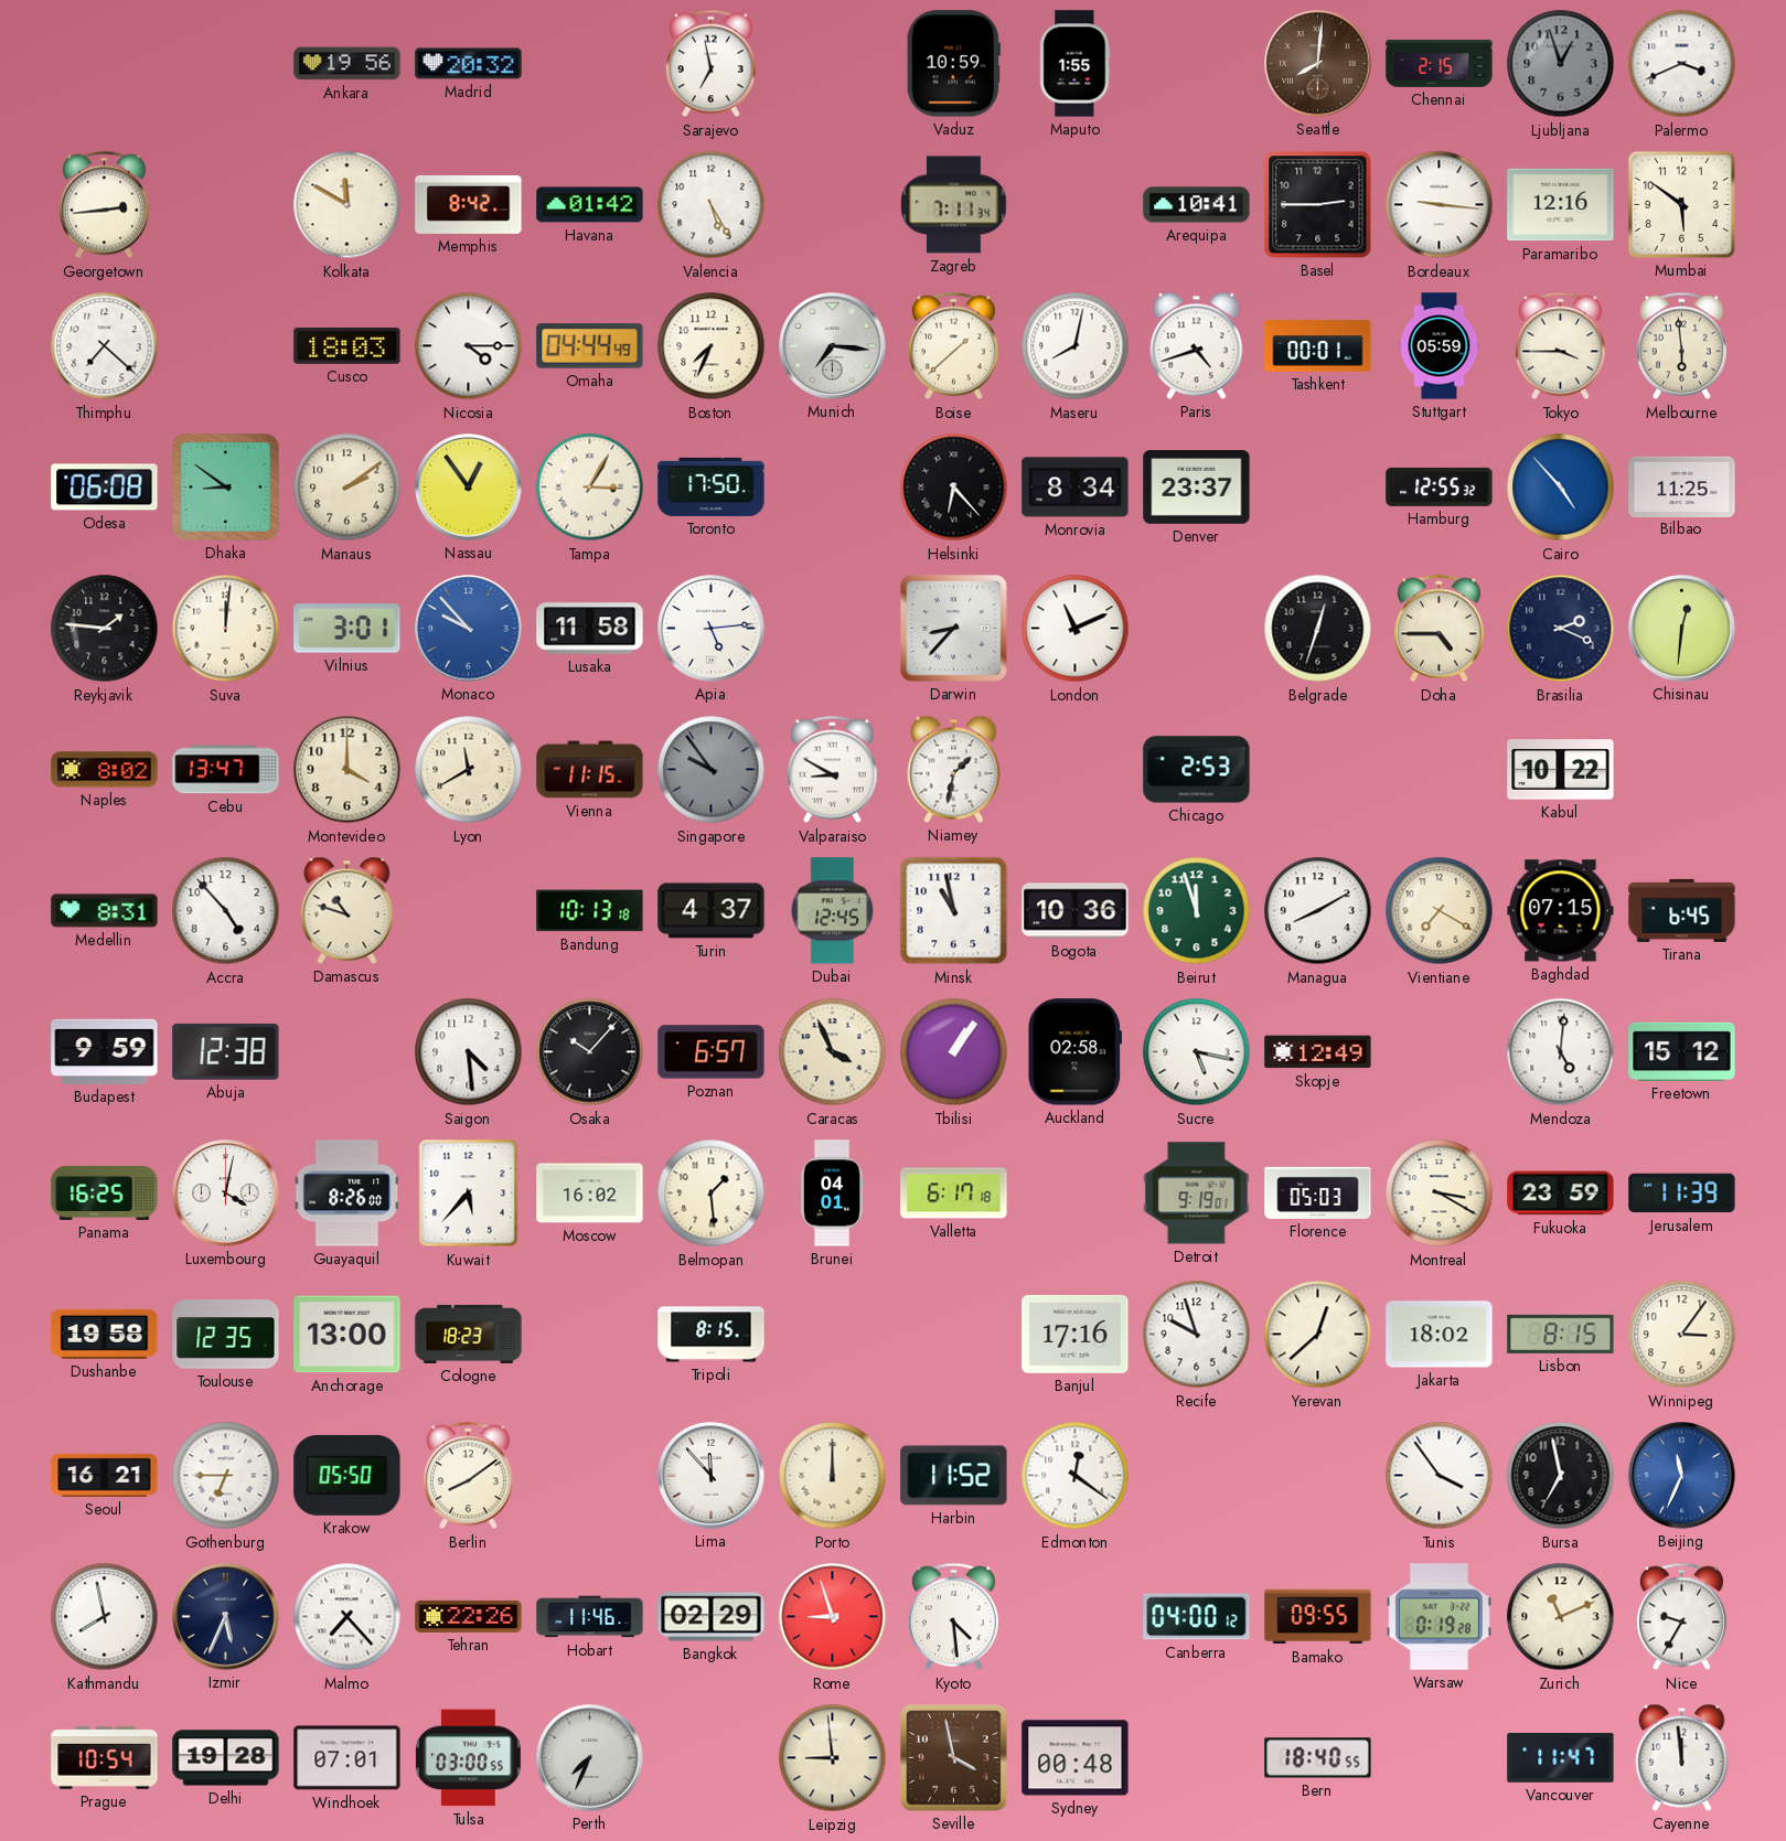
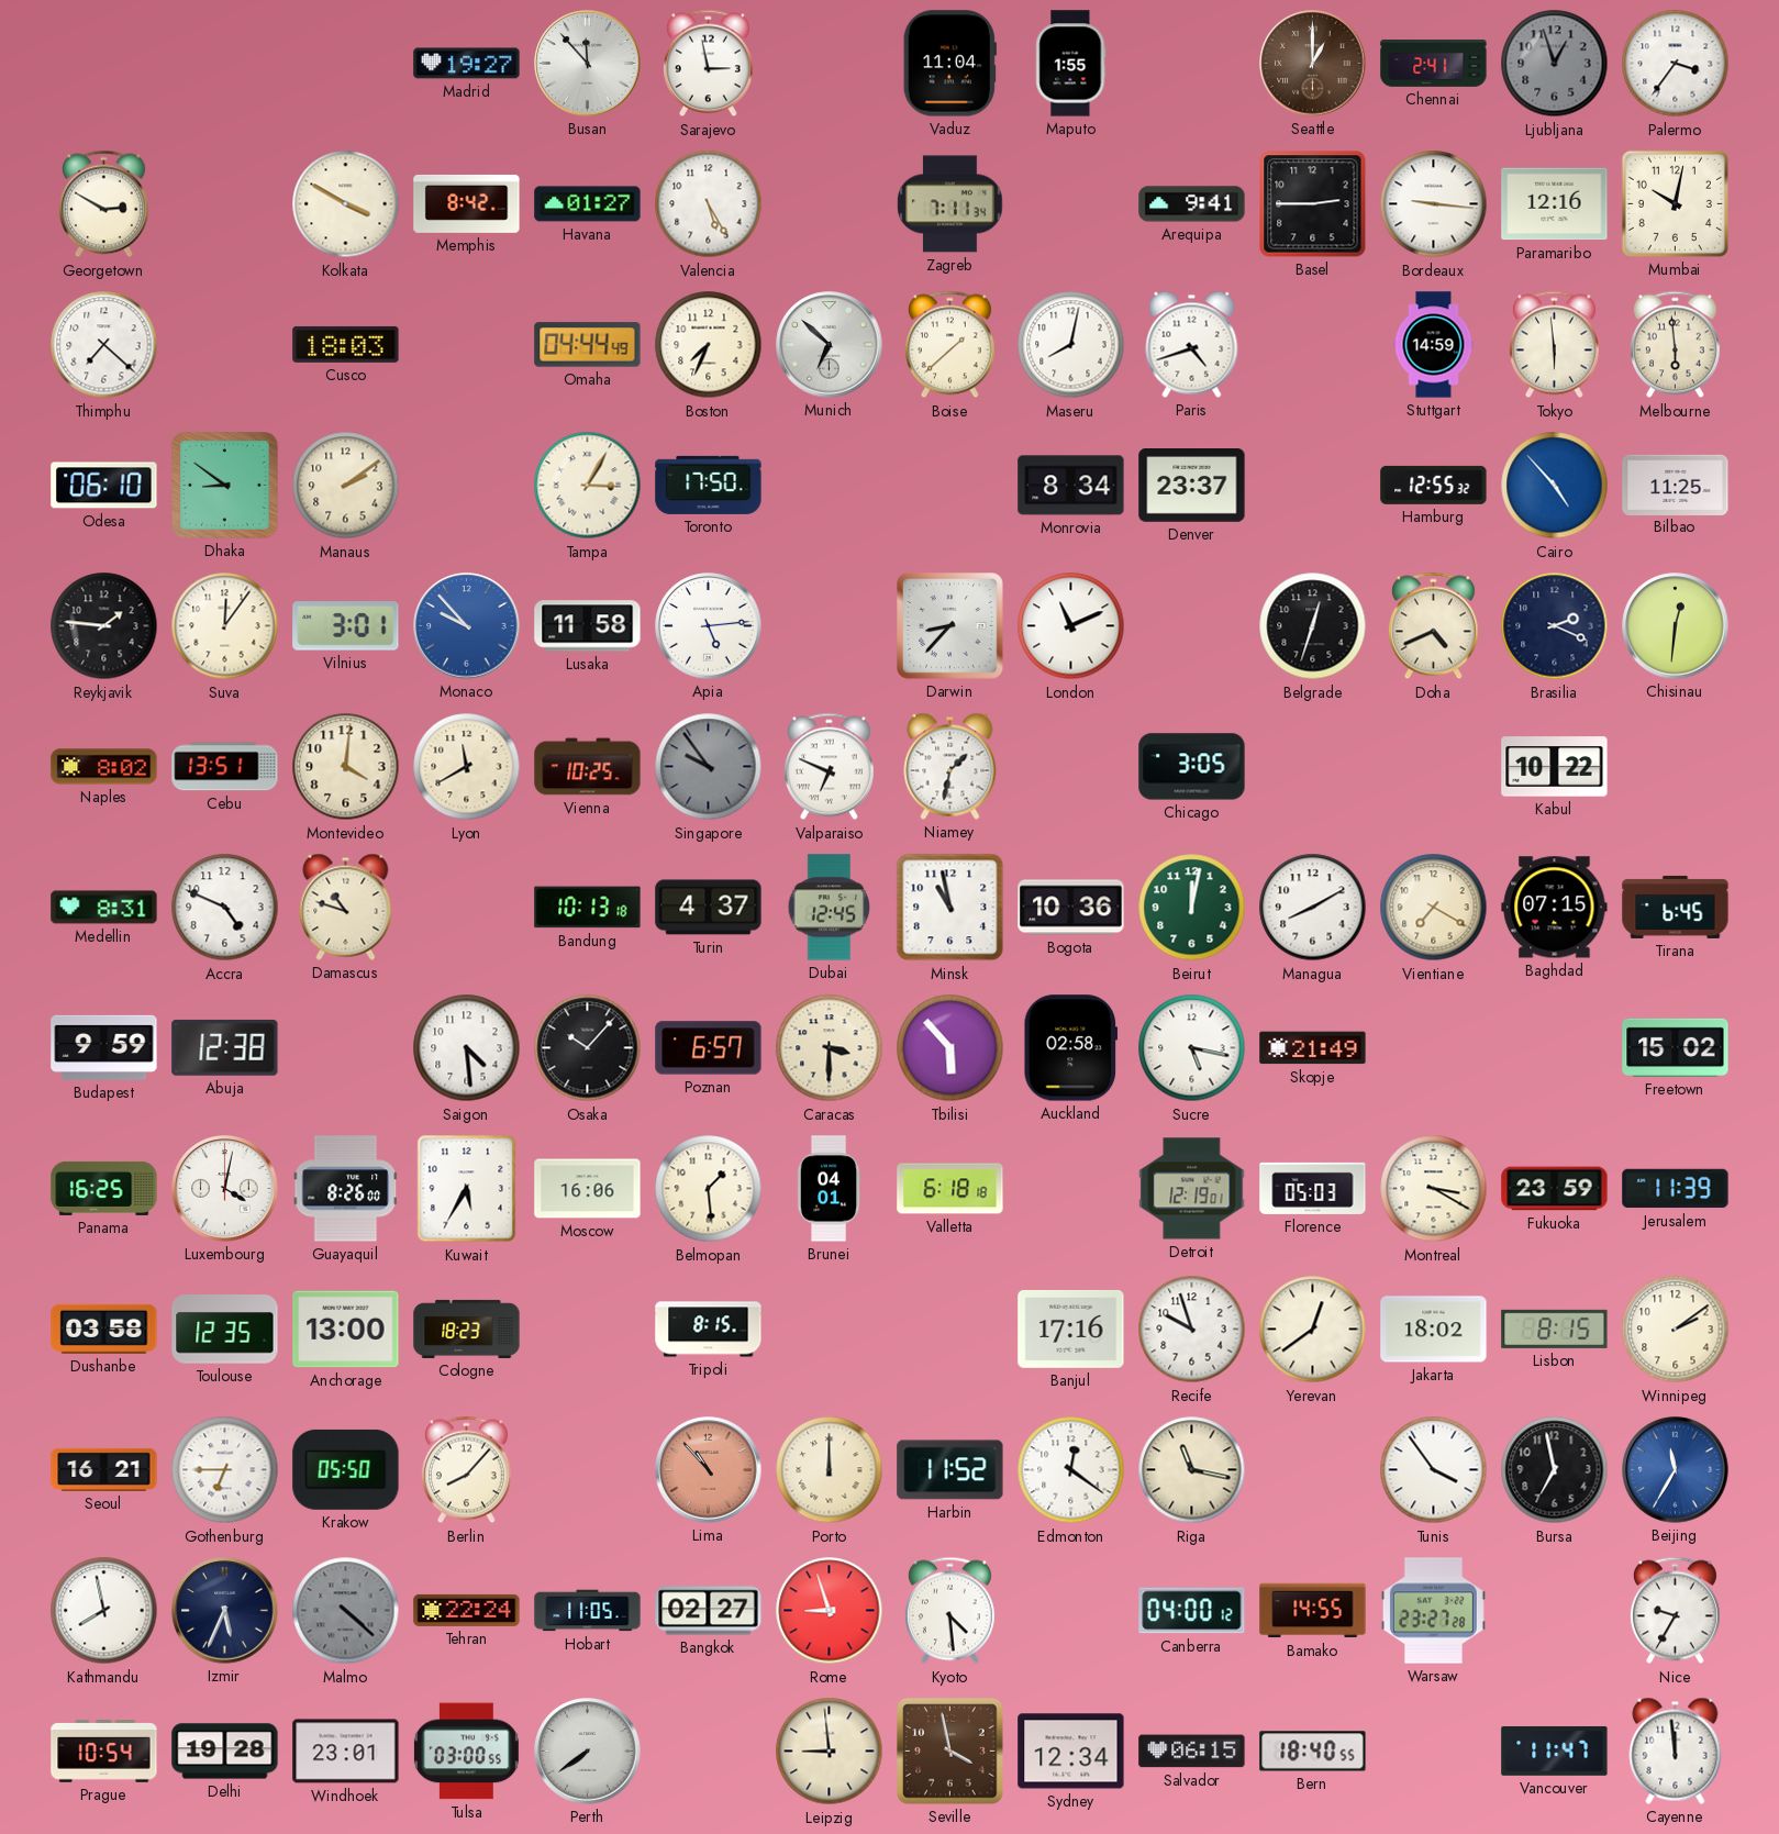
Ankara: 19:56 -> none (347, 64)
Madrid: 20:32 -> 19:27 (467, 64)
Busan: none -> 11:53 (588, 64)
Sarajevo: 6:58 -> 2:58 (708, 64)
Vaduz: 10:59 -> 11:04 (949, 64)
Seattle: 8:01 -> 1:00 (1313, 64)
Chennai: 2:15 -> 2:41 (1434, 63)
Palermo: 3:41 -> 3:36 (1676, 64)
Georgetown: 2:44 -> 2:50 (103, 204)
Kolkata: 11:50 -> 3:50 (346, 204)
Havana: 01:42 -> 01:27 (588, 204)
Arequipa: 10:41 -> 9:41 (1192, 204)
Mumbai: 5:51 -> 10:02 (1675, 203)
Nicosia: 4:15 -> none (469, 346)
Munich: 7:16 -> 6:52 (830, 345)
Tashkent: 00:01 -> none (1318, 346)
Stuttgart: 05:59 -> 14:59 (1434, 345)
Tokyo: 3:45 -> 5:59 (1554, 345)
Odesa: 06:08 -> 06:10 (104, 486)
Nassau: 12:54 -> none (469, 488)
Helsinki: 6:23 -> none (954, 488)
Suva: 12:01 -> 12:06 (225, 626)
Doha: 4:45 -> 4:41 (1433, 626)
Cebu: 13:47 -> 13:51 (225, 767)
Montevideo: 4:00 -> 4:01 (346, 767)
Vienna: 11:15 -> 10:25 (588, 767)
Valparaiso: 8:50 -> 6:49 (829, 767)
Chicago: 2:53 -> 3:05 (1192, 767)
Accra: 4:53 -> 4:49 (225, 908)
Beirut: 11:57 -> 12:02 (1192, 908)
Caracas: 3:56 -> 3:30 (830, 1048)
Tbilisi: 1:06 -> 5:53 (950, 1048)
Skopje: 12:49 -> 21:49 (1313, 1048)
Mendoza: 5:01 -> none (1561, 1052)
Freetown: 15:12 -> 15:02 (1676, 1047)
Kuwait: 5:37 -> 5:35 (467, 1189)
Moscow: 16:02 -> 16:06 (588, 1189)
Valletta: 6:17 -> 6:18 (950, 1189)
Detroit: 9:19 -> 12:19 (1192, 1189)
Dushanbe: 19:58 -> 03:58 (104, 1329)
Yerevan: 12:38 -> 12:39 (1313, 1330)
Winnipeg: 3:06 -> 2:09 (1676, 1330)
Berlin: 8:09 -> 8:07 (466, 1470)
Lima: 11:53 -> 10:53 (709, 1470)
Lima dial: white -> salmon (709, 1470)
Riga: none -> 11:17 (1192, 1470)
Beijing: 11:34 -> 11:35 (1676, 1470)
Malmo: 7:23 -> 4:22 (346, 1611)
Malmo dial: white -> grey (346, 1611)
Tehran: 22:26 -> 22:24 (467, 1610)
Hobart: 11:46 -> 11:05 (588, 1611)
Bangkok: 02:29 -> 02:27 (709, 1611)
Bamako: 09:55 -> 14:55 (1313, 1611)
Warsaw: 0:19 -> 23:27 (1433, 1611)
Zurich: 11:11 -> none (1561, 1617)
Windhoek: 07:01 -> 23:01 (346, 1752)
Perth: 7:34 -> 7:39 (588, 1752)
Sydney: 00:48 -> 12:34 (1071, 1752)
Salvador: none -> 06:15 (1192, 1752)
